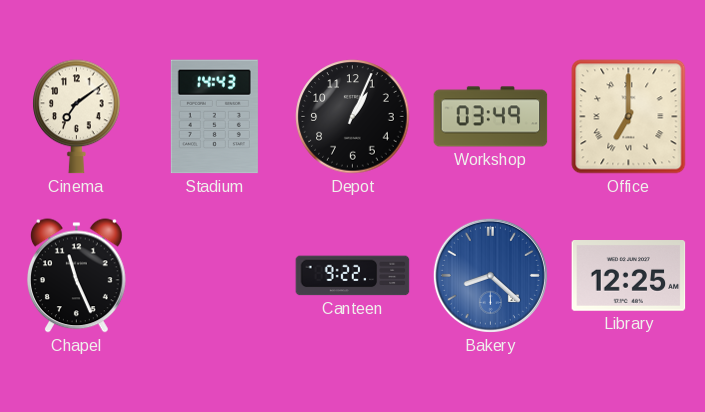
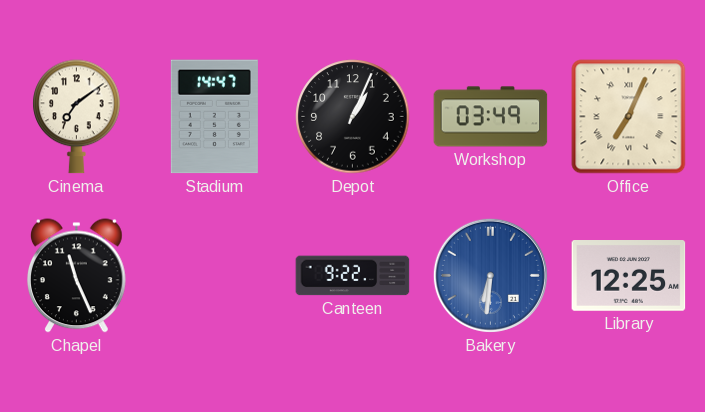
Stadium: 14:43 -> 14:47 (214, 117)
Office: 7:00 -> 7:04 (629, 117)
Bakery: 8:22 -> 6:31 (490, 275)
